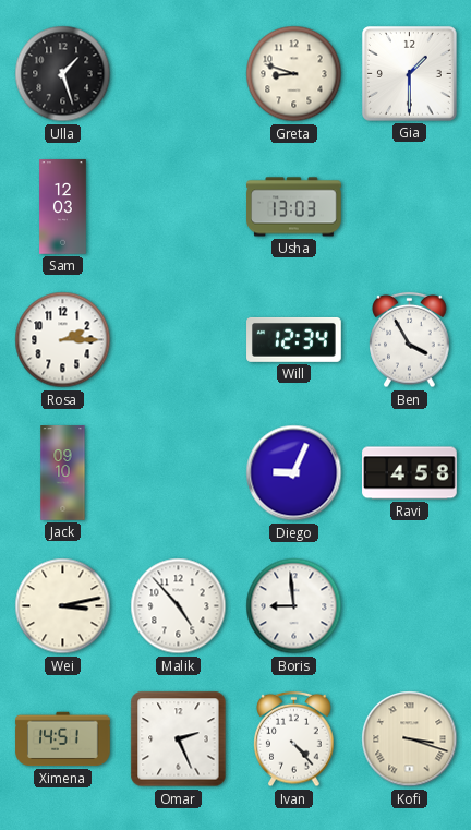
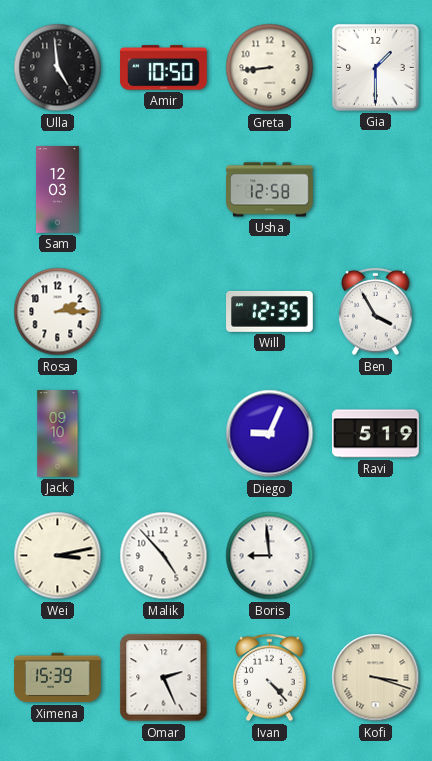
Ulla: 1:27 -> 4:59 (58, 68)
Amir: none -> 10:50 (164, 68)
Greta: 8:48 -> 8:44 (270, 68)
Usha: 13:03 -> 12:58 (270, 190)
Will: 12:34 -> 12:35 (270, 311)
Ravi: 4:58 -> 5:19 (376, 434)
Ximena: 14:51 -> 15:39 (58, 678)
